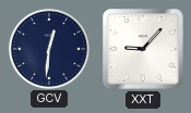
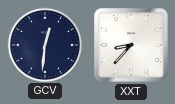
XXT: 9:07 -> 8:37 (131, 45)
